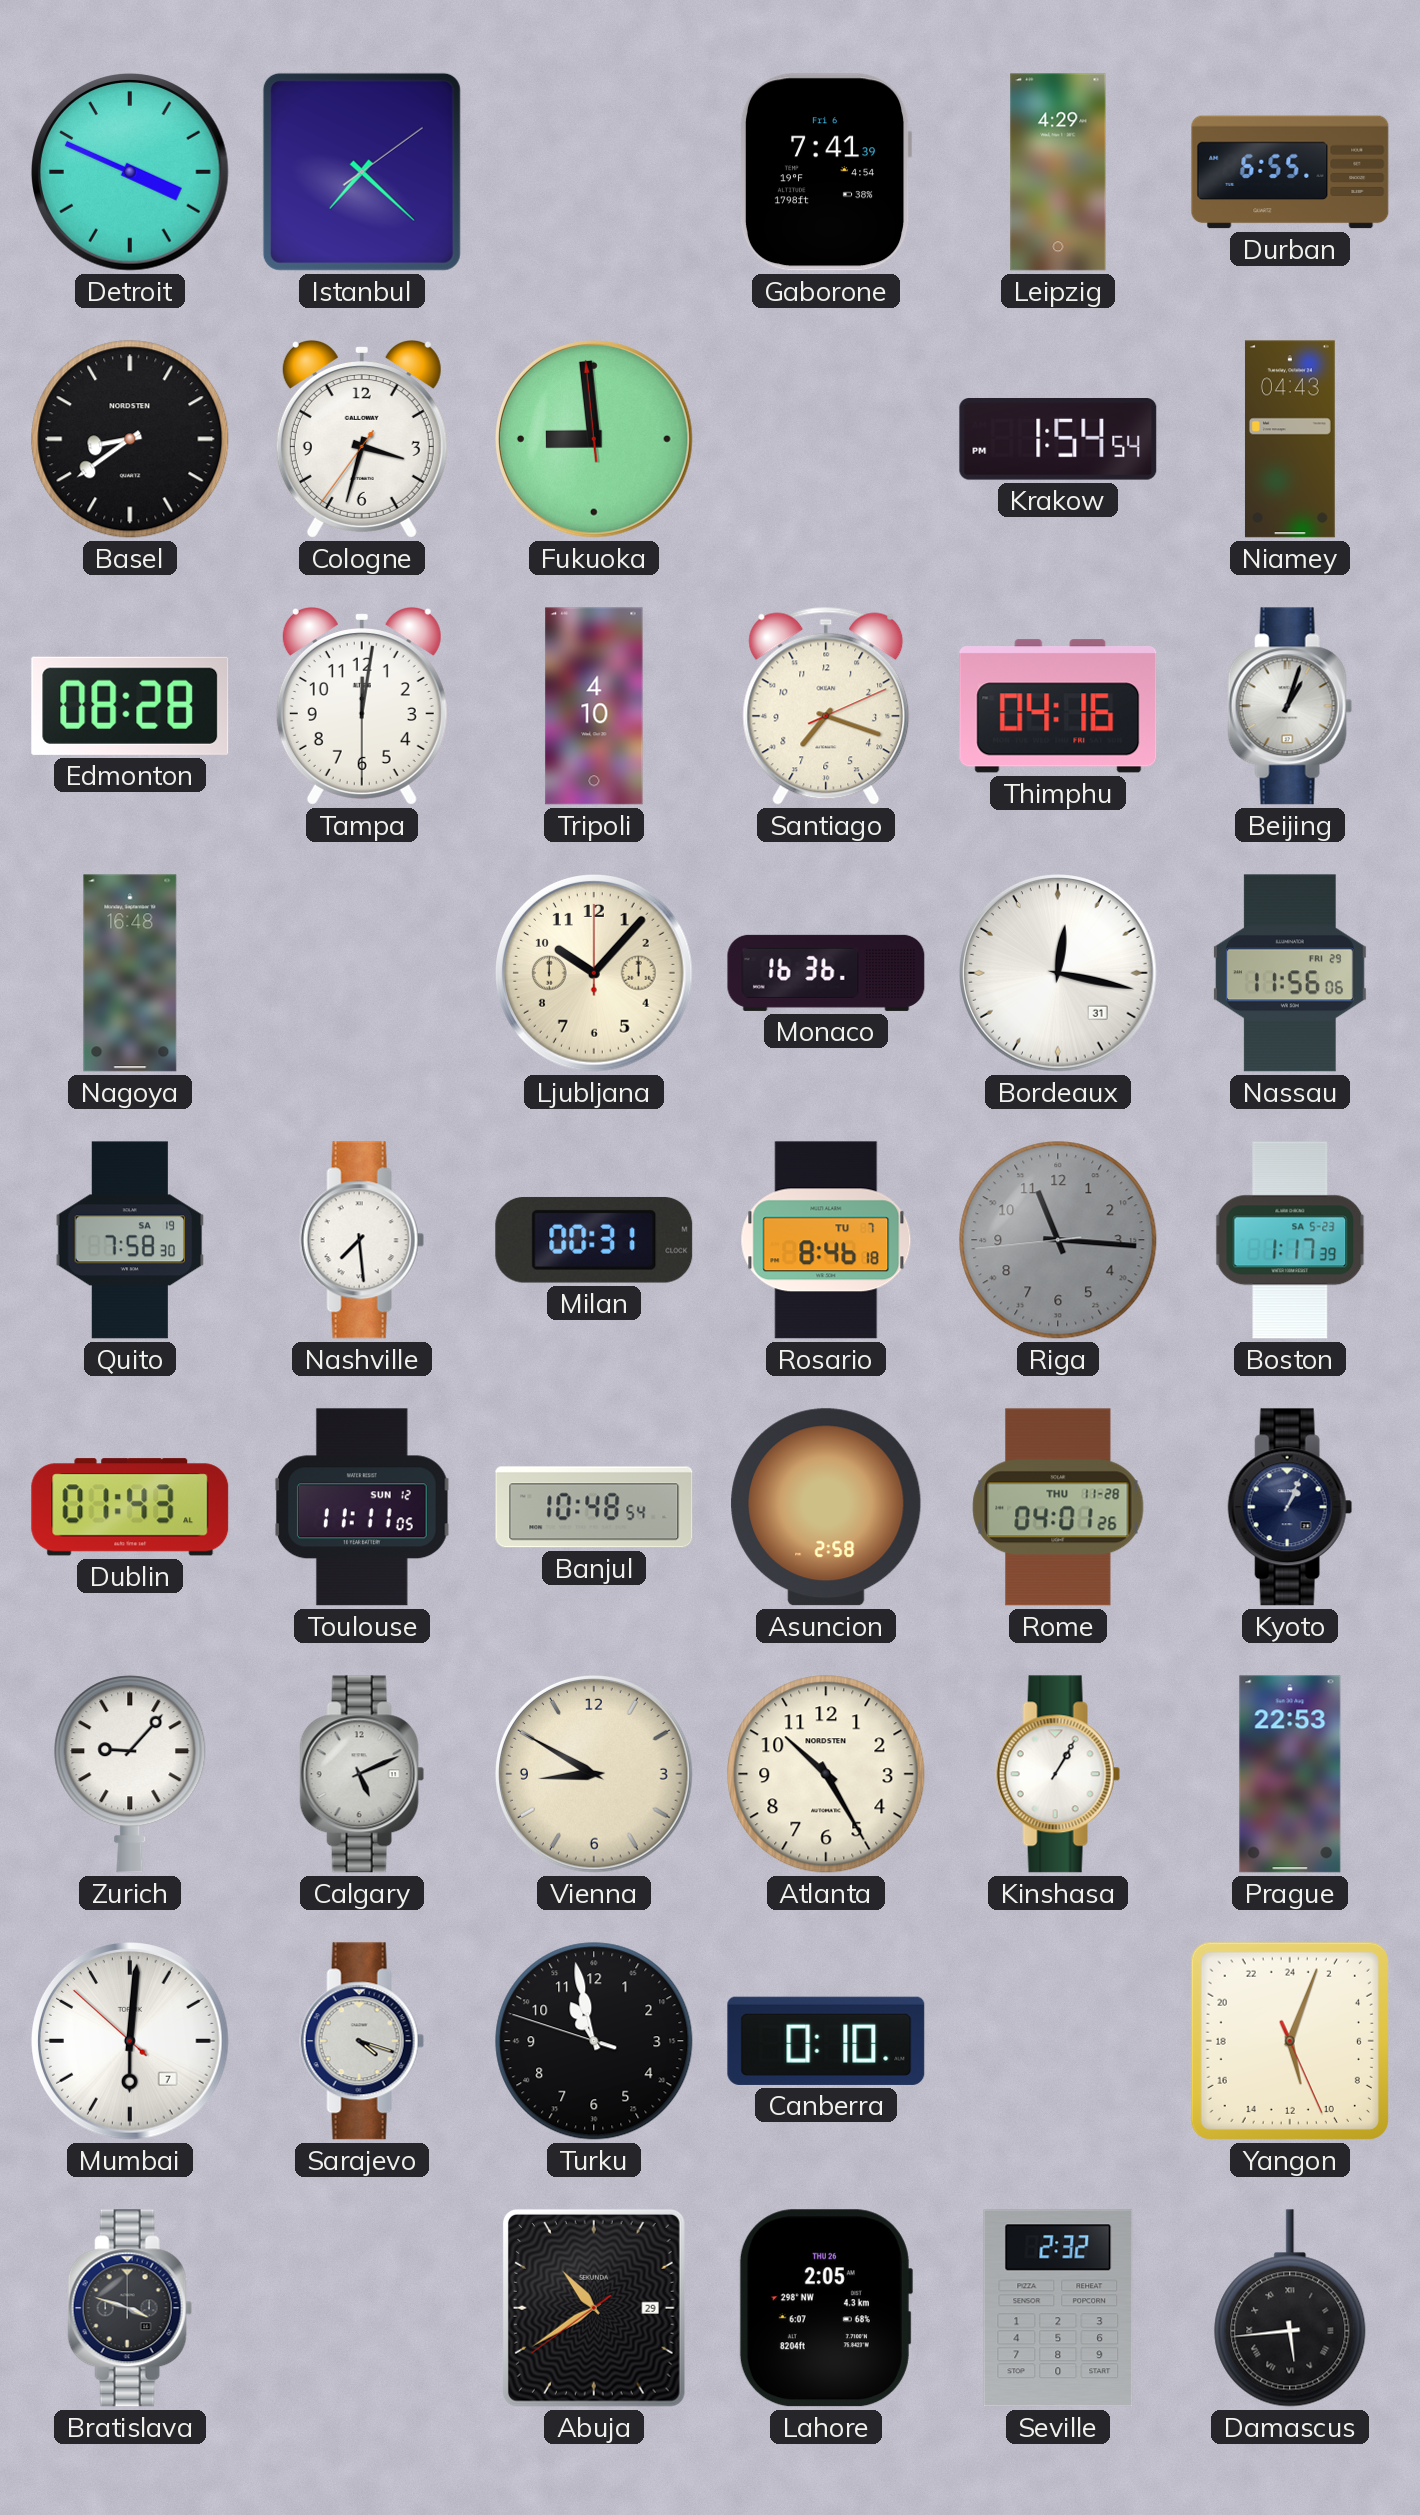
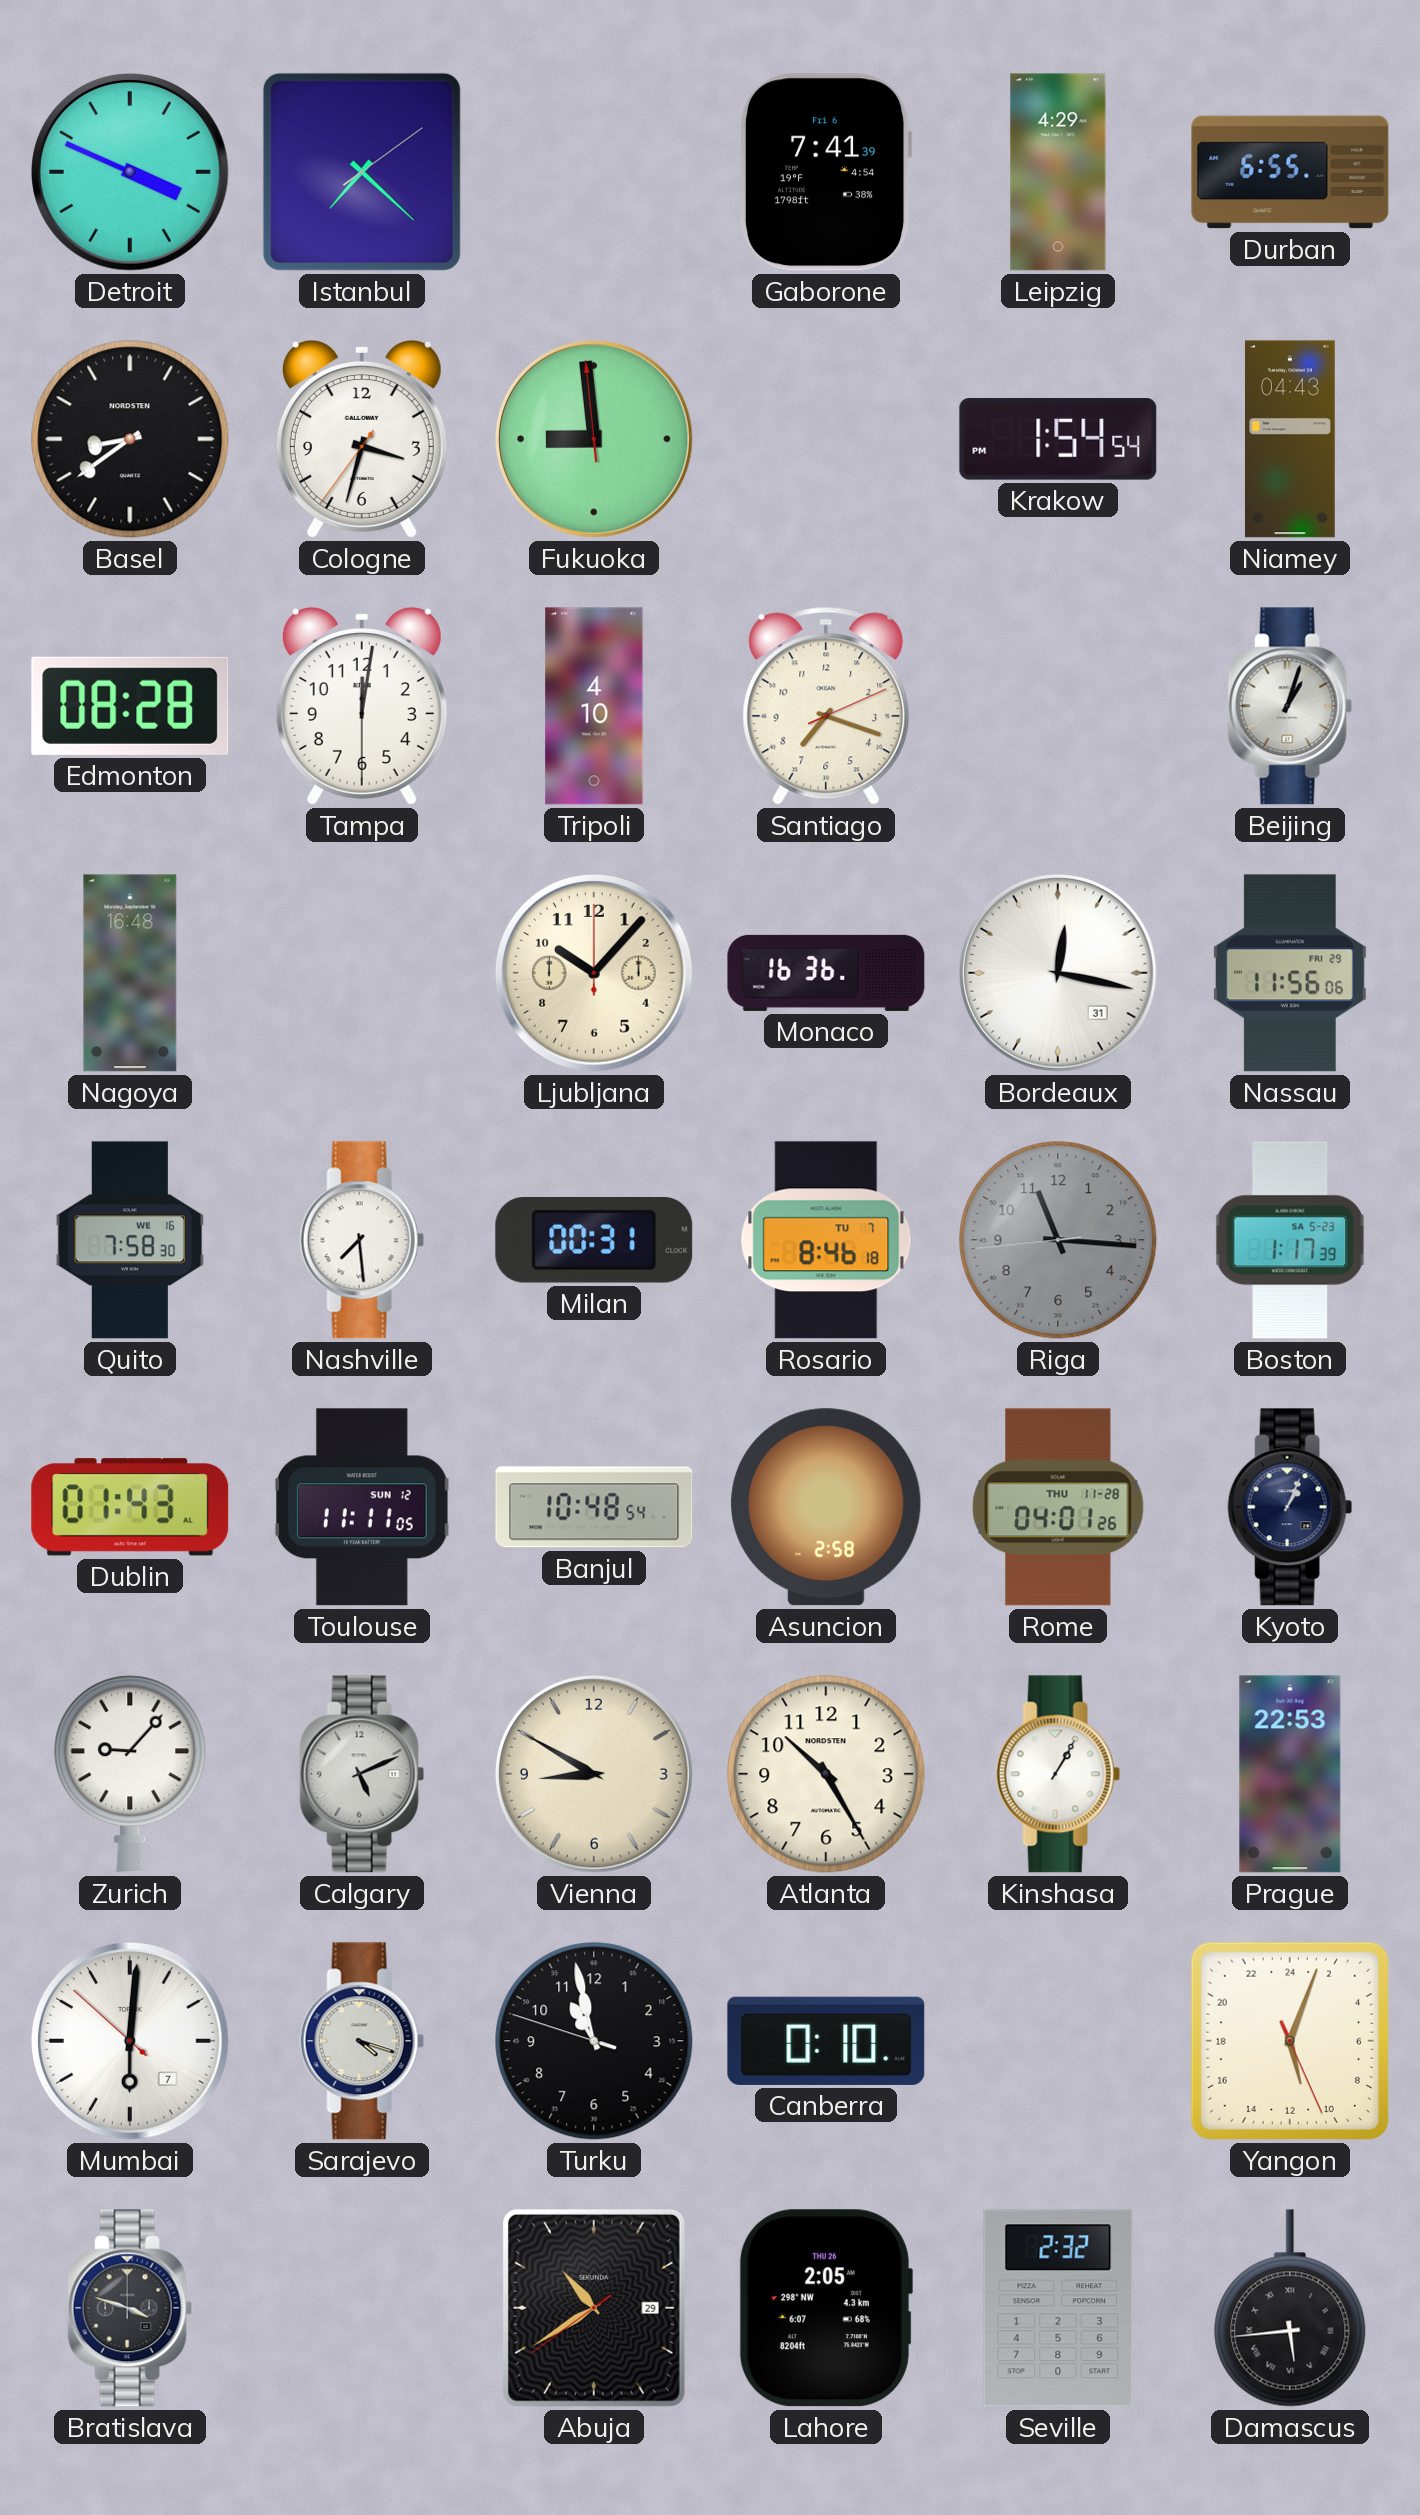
Thimphu: 04:16 -> none (1058, 706)
Quito date: SA 19 -> WE 16 (130, 1240)
